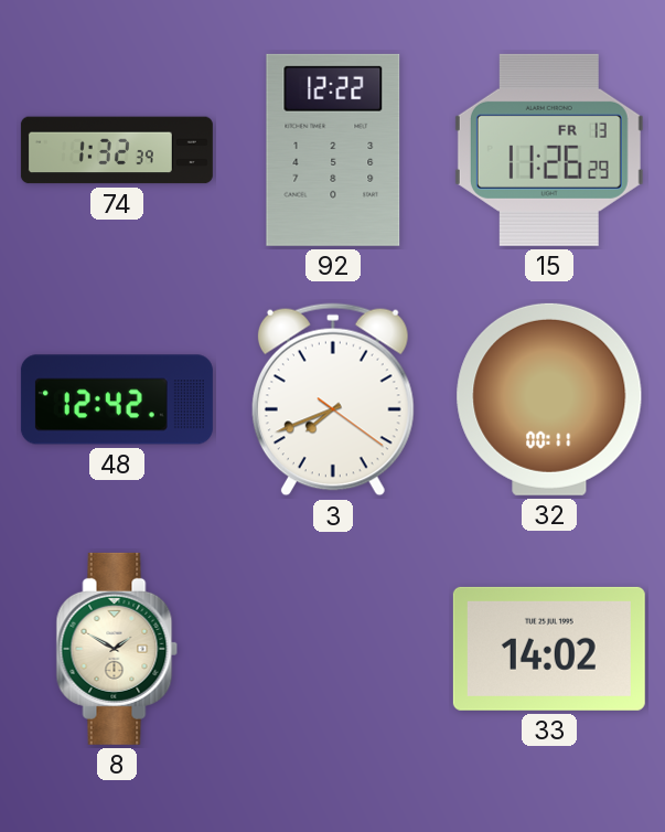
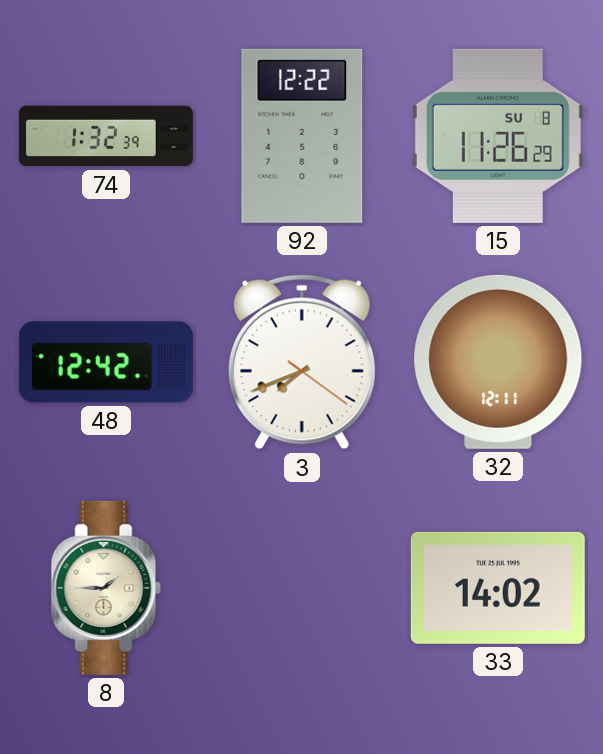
15 date: FR 13 -> SU 8 (498, 136)
32: 00:11 -> 12:11 (498, 362)
8: 1:50 -> 1:45 (106, 588)
